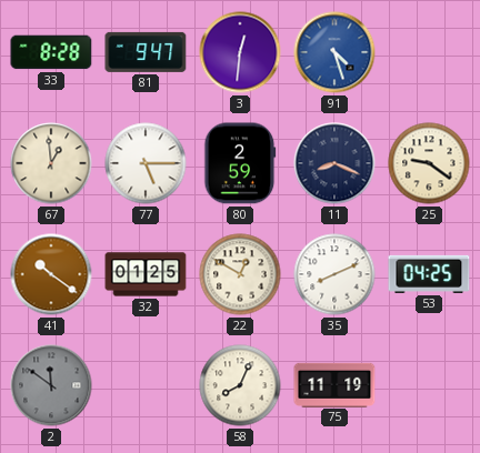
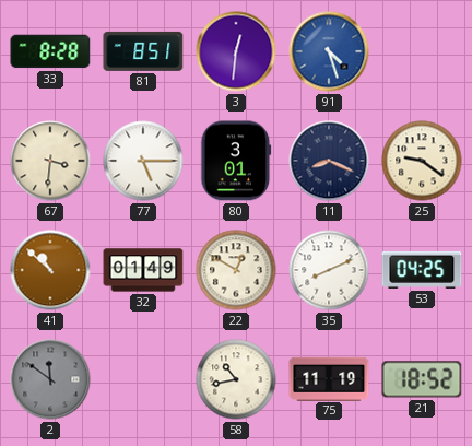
81: 9:47 -> 8:51 (143, 51)
67: 12:59 -> 3:31 (50, 161)
80: 2:59 -> 3:01 (236, 161)
41: 10:21 -> 10:52 (50, 270)
32: 01:25 -> 01:49 (143, 270)
58: 8:04 -> 10:43 (236, 379)
21: none -> 18:52 (422, 379)
